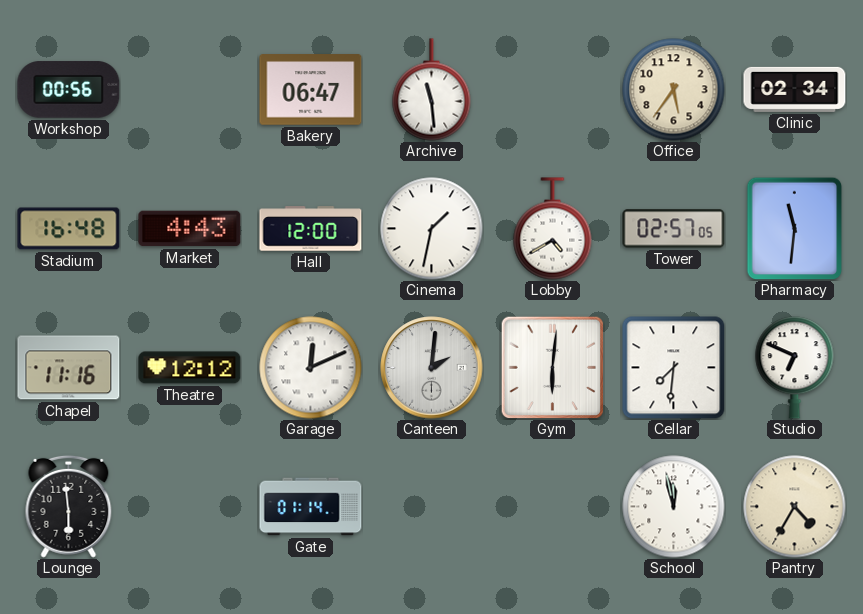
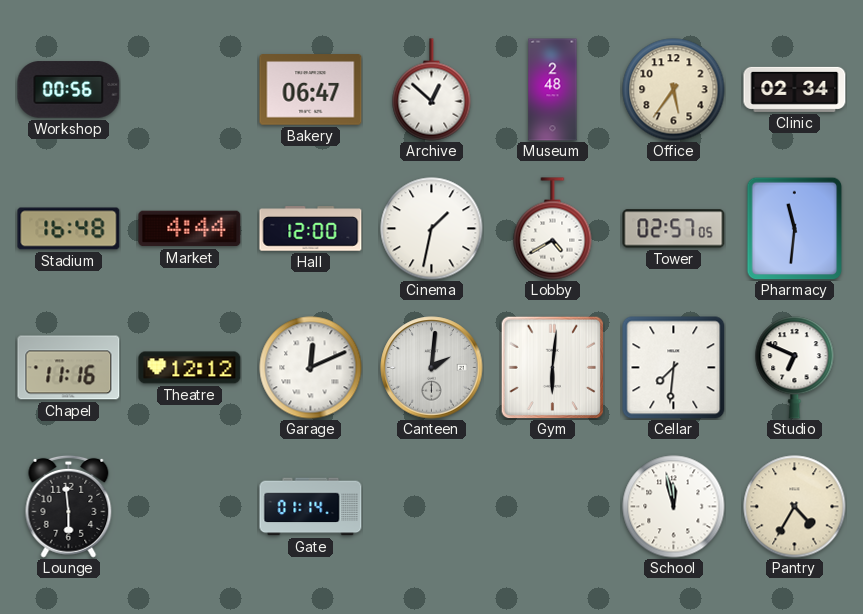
Archive: 11:29 -> 12:52 (432, 90)
Museum: none -> 2:48 (553, 90)
Market: 4:43 -> 4:44 (190, 229)
